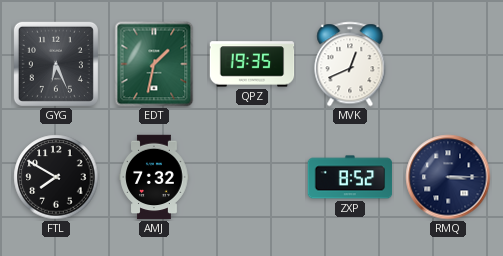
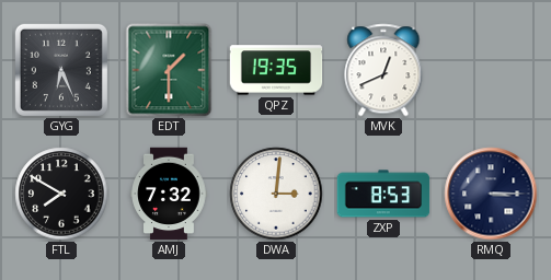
EDT: 1:32 -> 1:30 (169, 70)
DWA: none -> 3:01 (276, 194)
ZXP: 8:52 -> 8:53 (383, 194)
